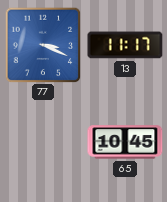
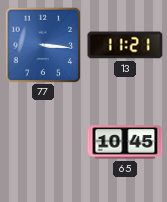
77: 3:19 -> 3:16 (43, 45)
13: 11:17 -> 11:21 (125, 45)
